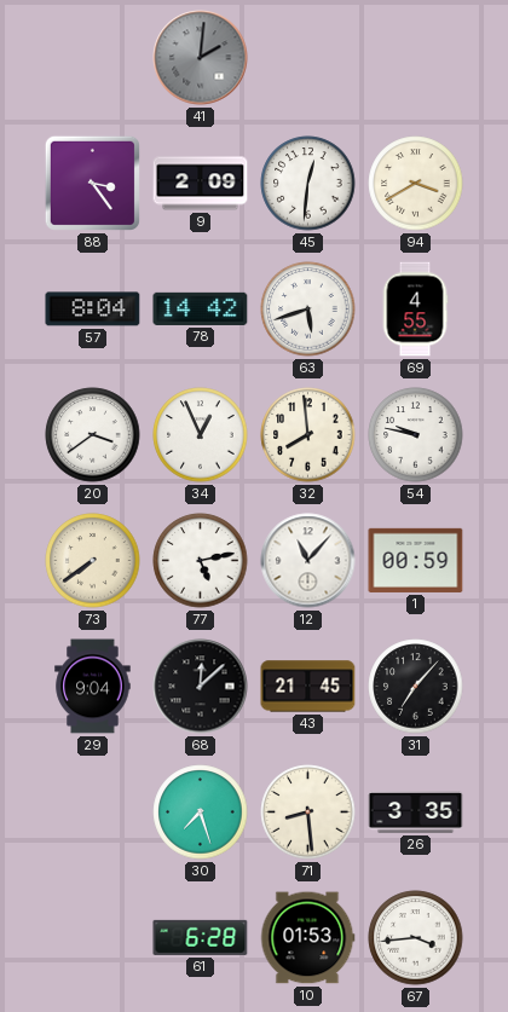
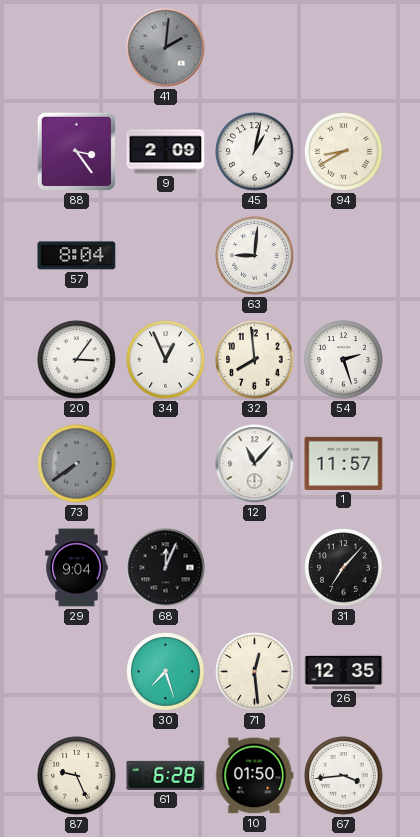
45: 12:31 -> 1:02 (255, 152)
94: 3:40 -> 8:40 (344, 152)
78: 14:42 -> none (201, 308)
63: 5:42 -> 9:01 (255, 256)
69: 4:55 -> none (415, 310)
20: 3:39 -> 3:06 (77, 360)
54: 9:47 -> 2:27 (344, 360)
73 dial: cream -> grey (77, 464)
77: 5:13 -> none (201, 561)
1: 00:59 -> 11:57 (344, 463)
68: 12:08 -> 12:04 (166, 568)
43: 21:45 -> none (308, 687)
71: 8:29 -> 12:29 (255, 672)
26: 3:35 -> 12:35 (344, 671)
87: none -> 9:26 (77, 776)
10: 01:53 -> 01:50 (254, 776)
